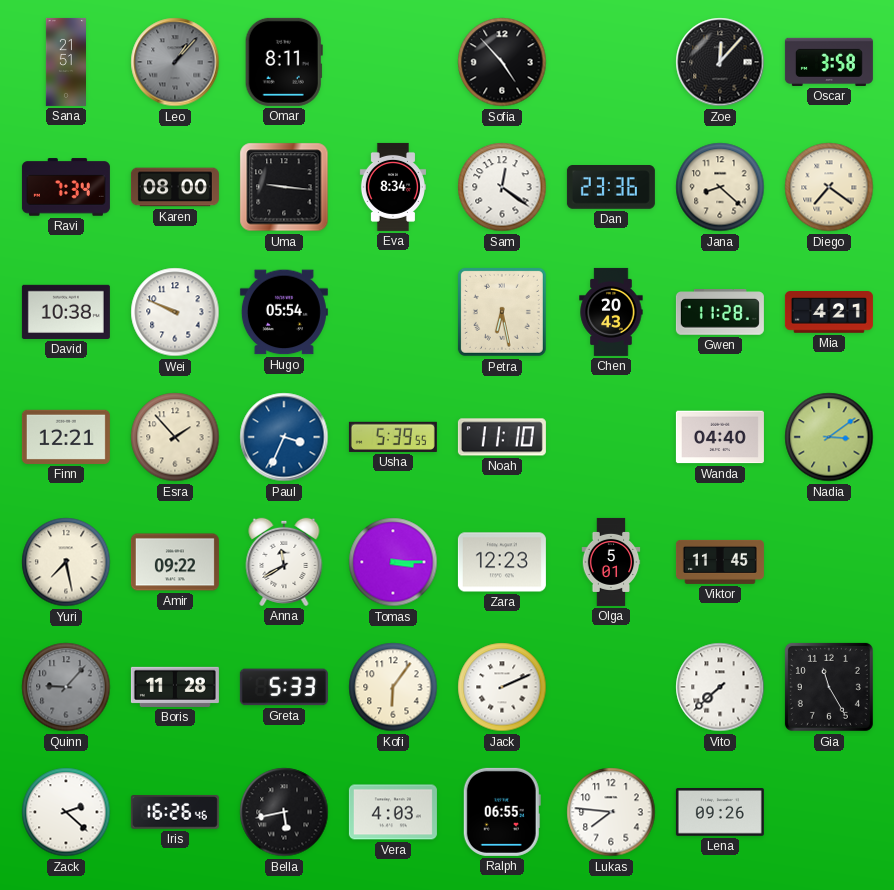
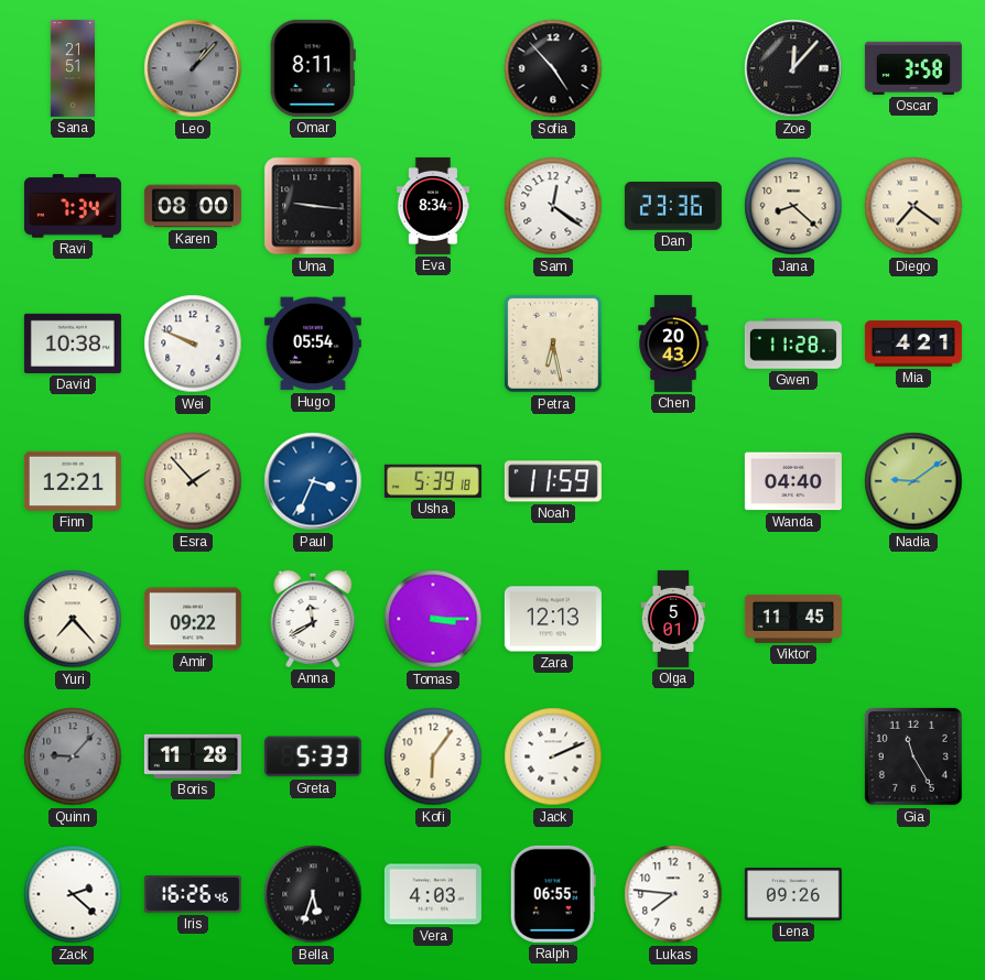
Usha: 5:39:55 -> 5:39:18 (433, 481)
Noah: 11:10 -> 11:59 (553, 481)
Nadia: 3:09 -> 9:09 (913, 481)
Yuri: 7:28 -> 7:23 (73, 619)
Zara: 12:23 -> 12:13 (553, 619)
Vito: 7:38 -> none (720, 687)
Bella: 5:43 -> 5:33 (313, 894)
